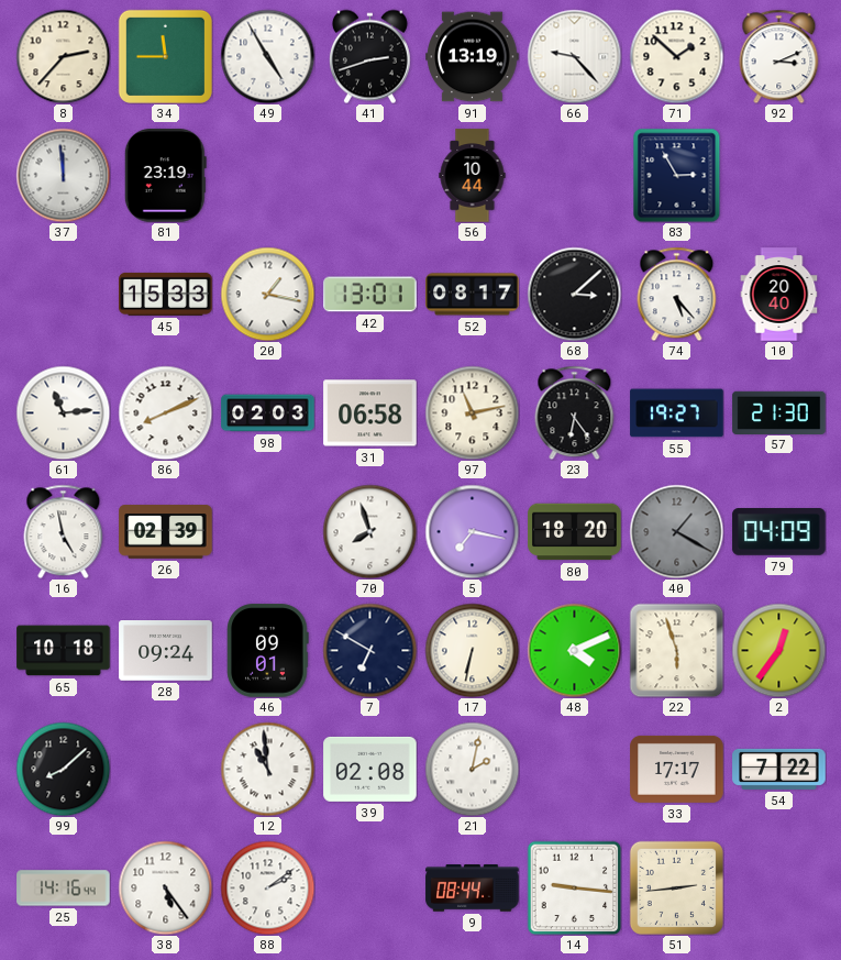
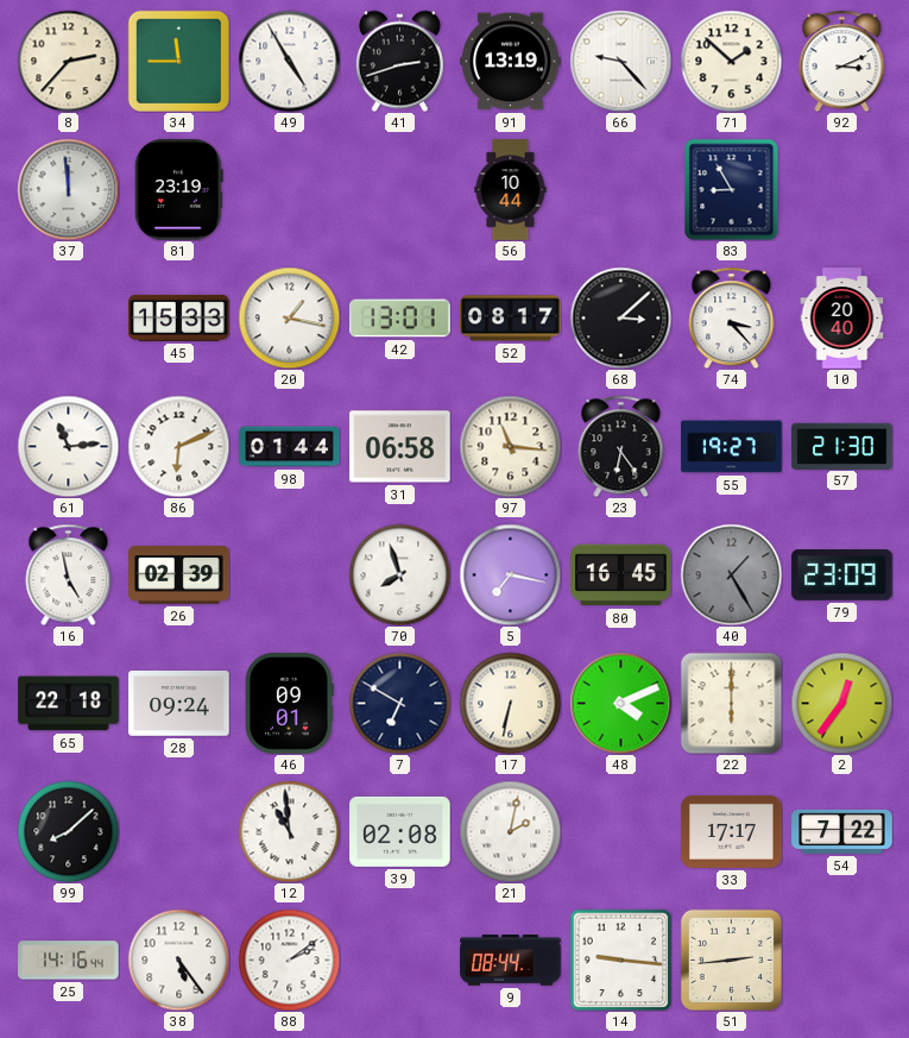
83: 2:55 -> 8:55 (732, 189)
74: 5:23 -> 3:23 (732, 317)
86: 8:11 -> 6:11 (178, 446)
98: 02:03 -> 01:44 (290, 447)
97: 11:13 -> 11:16 (510, 446)
80: 18:20 -> 16:45 (621, 575)
40: 1:20 -> 1:25 (731, 574)
79: 04:09 -> 23:09 (842, 575)
65: 10:18 -> 22:18 (69, 704)
22: 5:57 -> 6:00 (731, 703)
